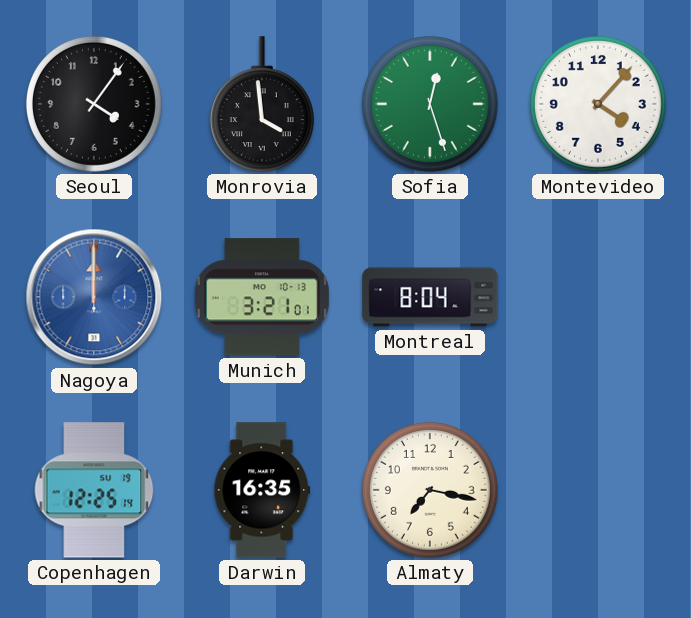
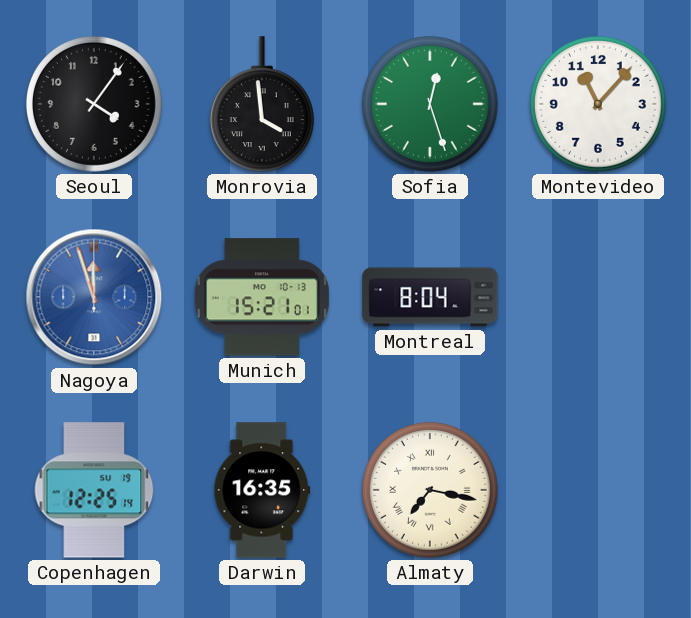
Montevideo: 4:07 -> 11:07 (598, 104)
Nagoya: 12:00 -> 11:57 (94, 297)
Munich: 3:21 -> 15:21 (262, 297)
Almaty numerals: Arabic -> Roman (430, 490)
